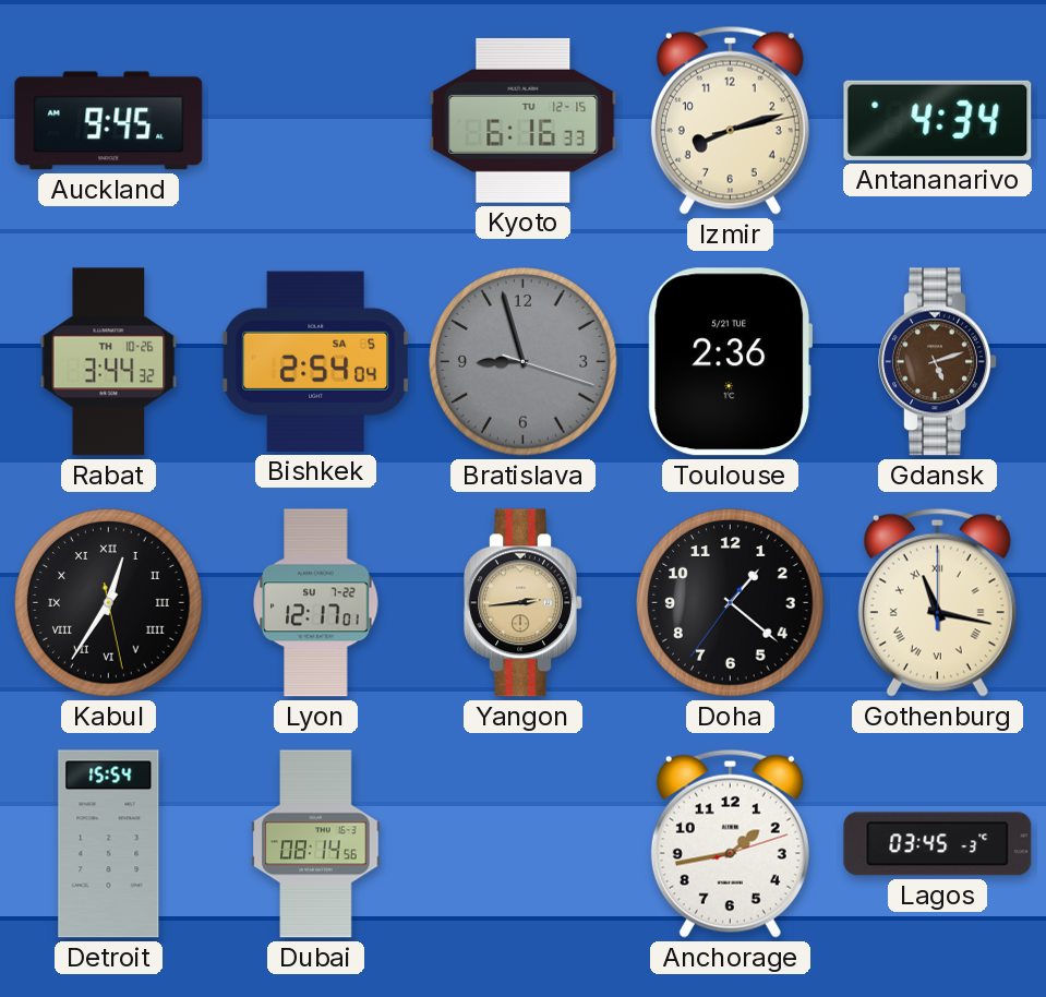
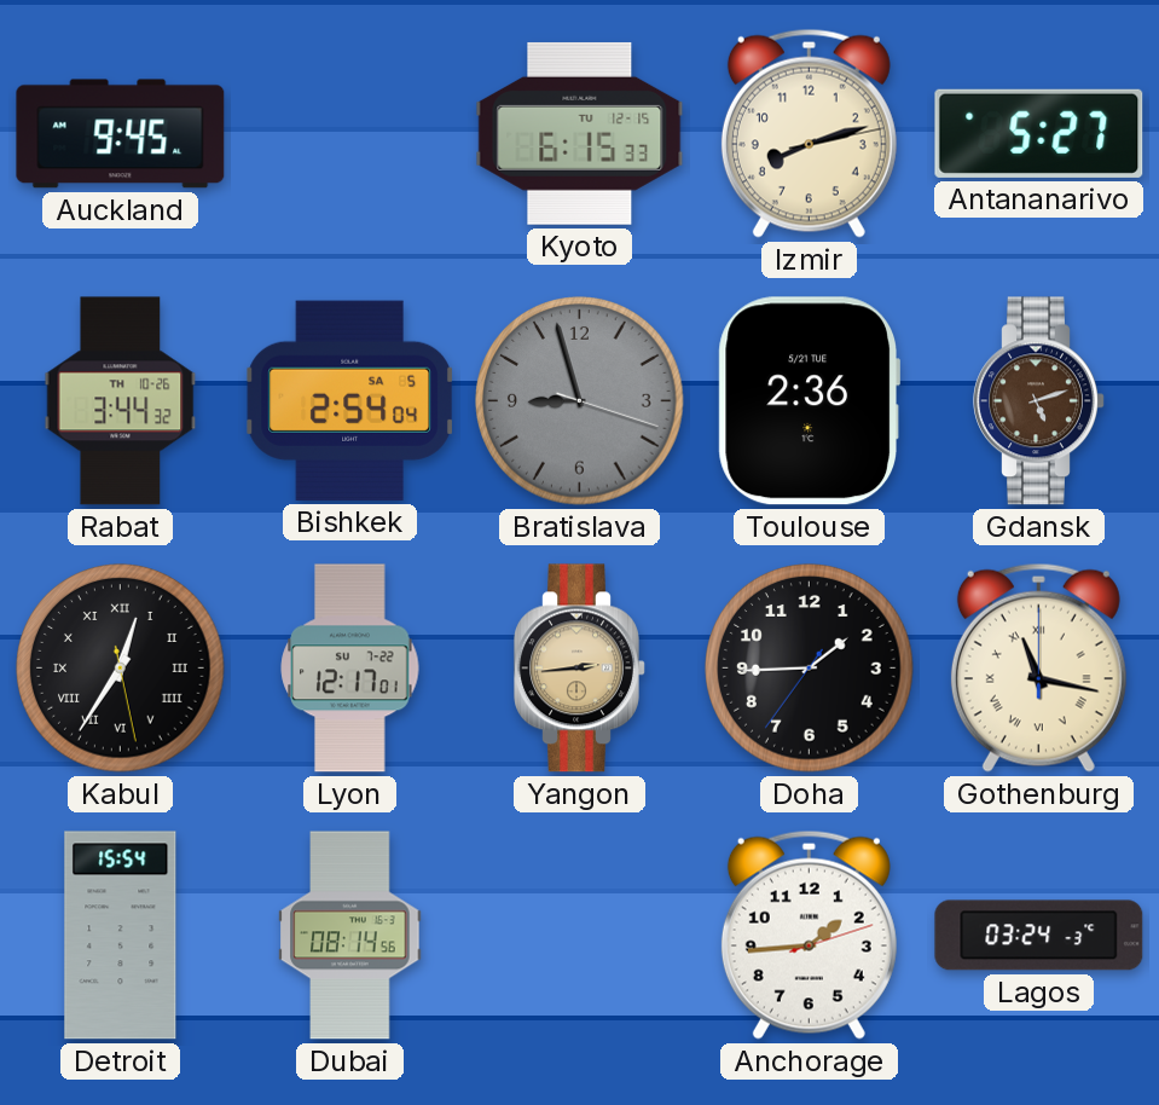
Kyoto: 6:16 -> 6:15 (580, 133)
Antananarivo: 4:34 -> 5:27 (1039, 133)
Doha: 1:21 -> 1:44 (810, 669)
Anchorage: 1:43 -> 1:44 (809, 935)
Lagos: 03:45 -> 03:24 (1039, 936)
